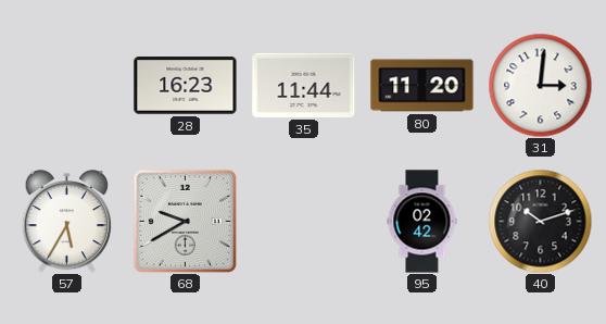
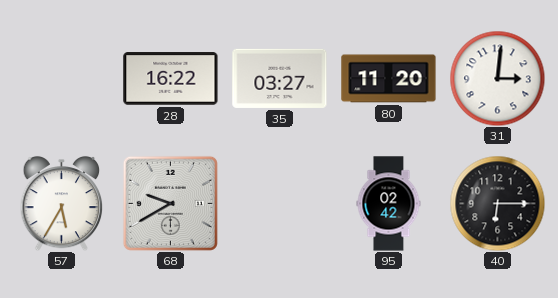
28: 16:23 -> 16:22 (171, 79)
35: 11:44 -> 03:27 (280, 78)
40: 10:12 -> 6:15 (497, 203)
